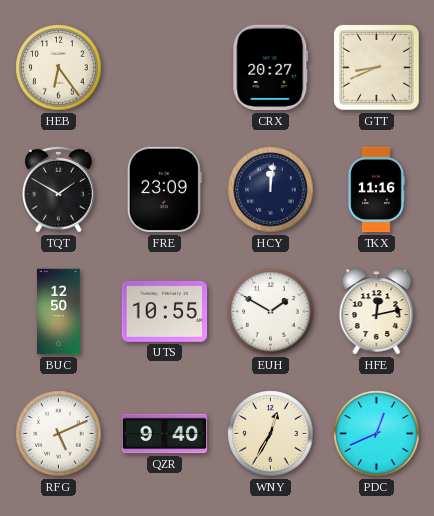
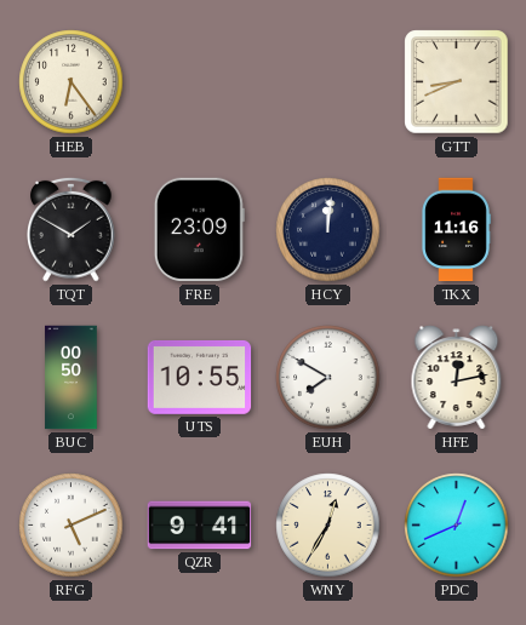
CRX: 20:27 -> none (271, 68)
BUC: 12:50 -> 00:50 (72, 378)
EUH: 1:50 -> 7:50 (328, 378)
QZR: 9:40 -> 9:41 (200, 526)
